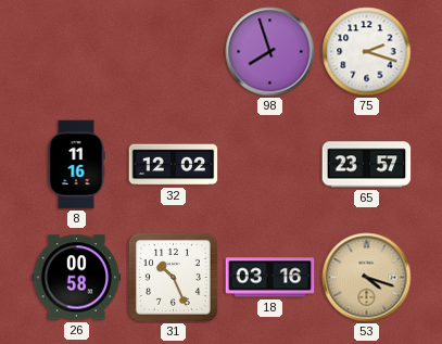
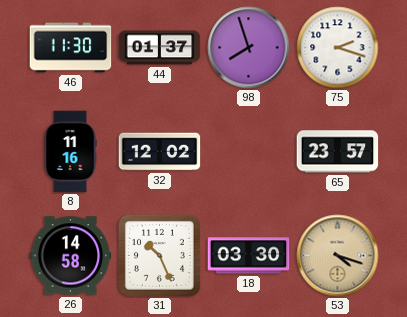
46: none -> 11:30 (71, 48)
44: none -> 01:37 (160, 48)
26: 00:58 -> 14:58 (71, 256)
18: 03:16 -> 03:30 (249, 256)
